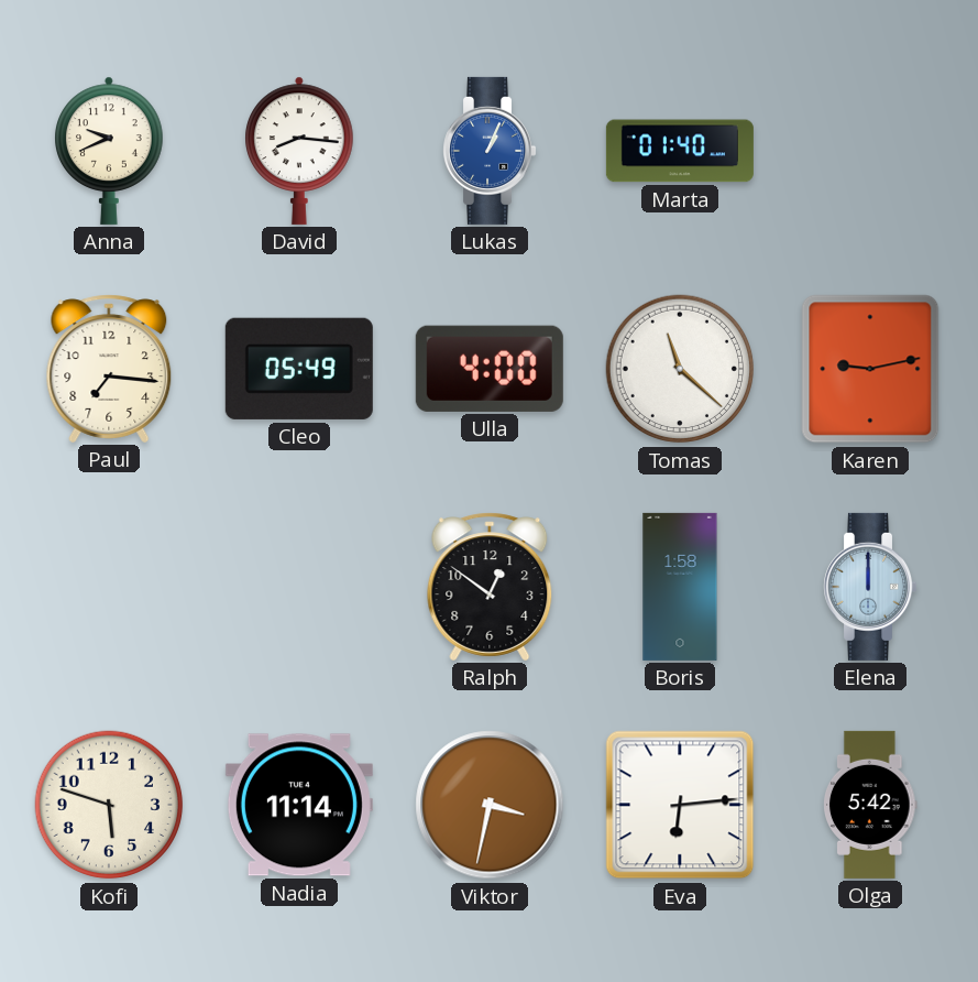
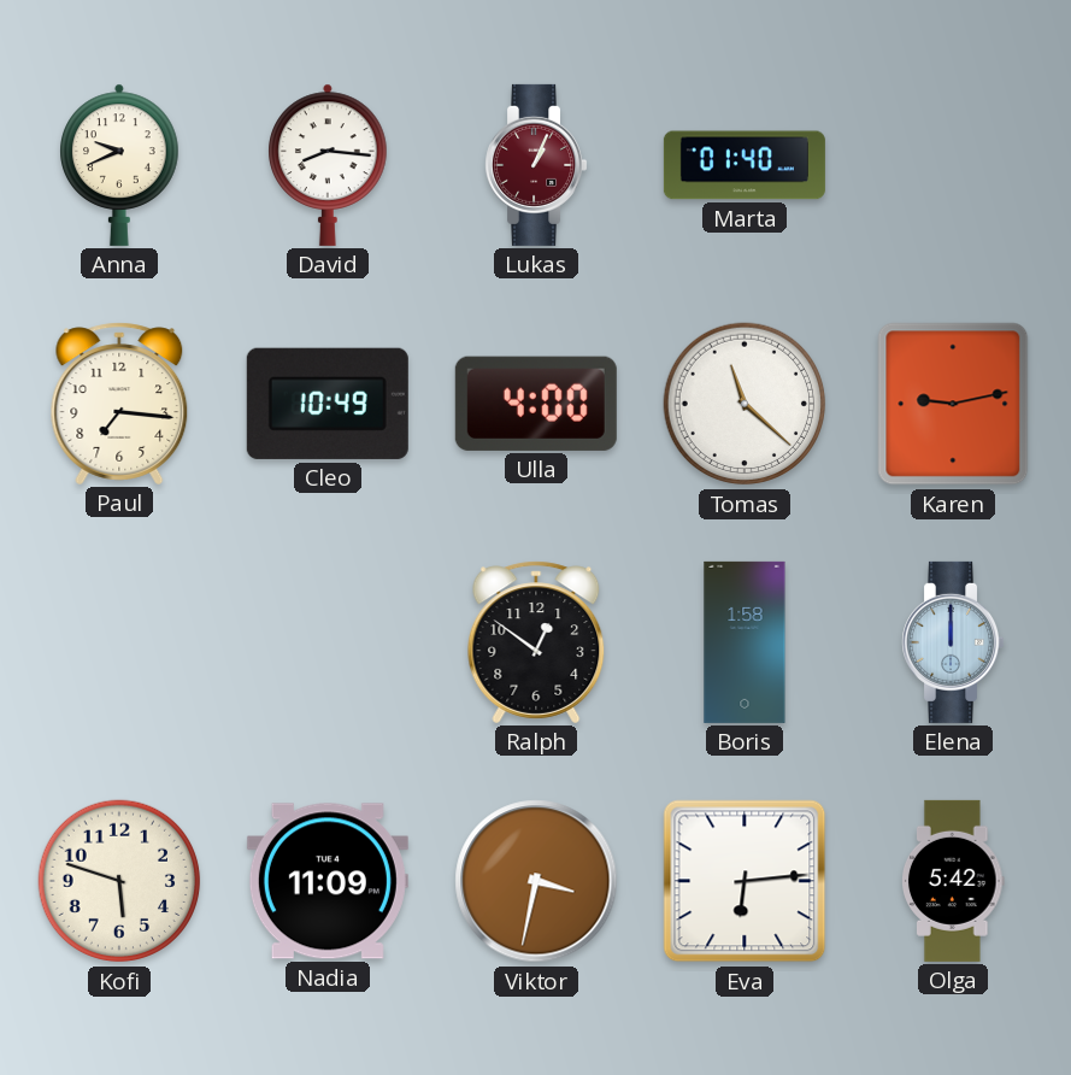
Lukas dial: blue -> burgundy (536, 165)
Cleo: 05:49 -> 10:49 (328, 404)
Nadia: 11:14 -> 11:09 (328, 881)
